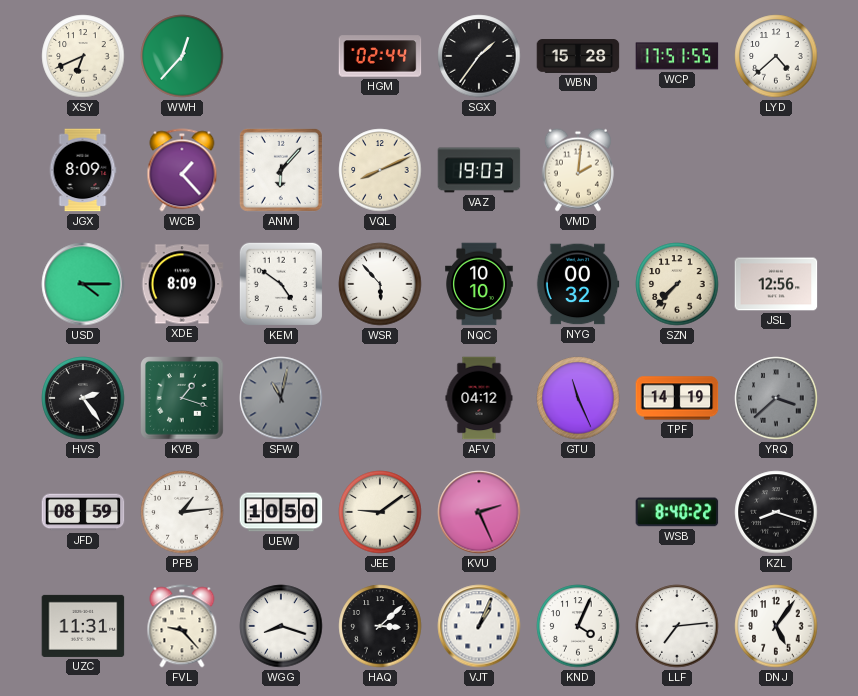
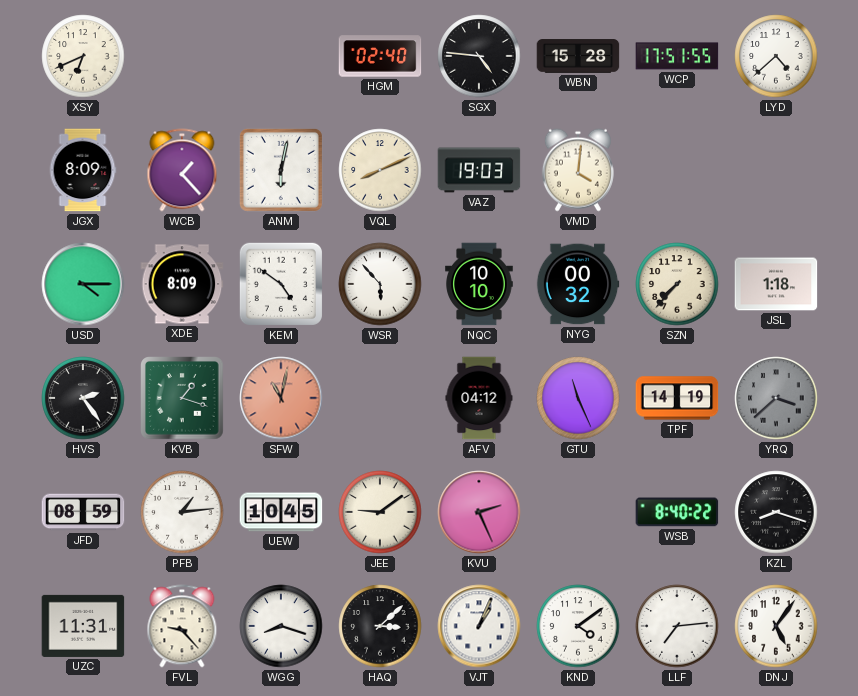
WWH: 12:37 -> none (182, 56)
HGM: 02:44 -> 02:40 (380, 56)
SGX: 1:36 -> 4:46 (479, 56)
ANM: 6:07 -> 6:02 (281, 170)
VMD: 2:01 -> 4:01 (578, 170)
JSL: 12:56 -> 1:18 (776, 284)
SFW dial: grey -> salmon (281, 398)
UEW: 10:50 -> 10:45 (281, 512)
KND: 4:04 -> 4:09 (578, 626)
